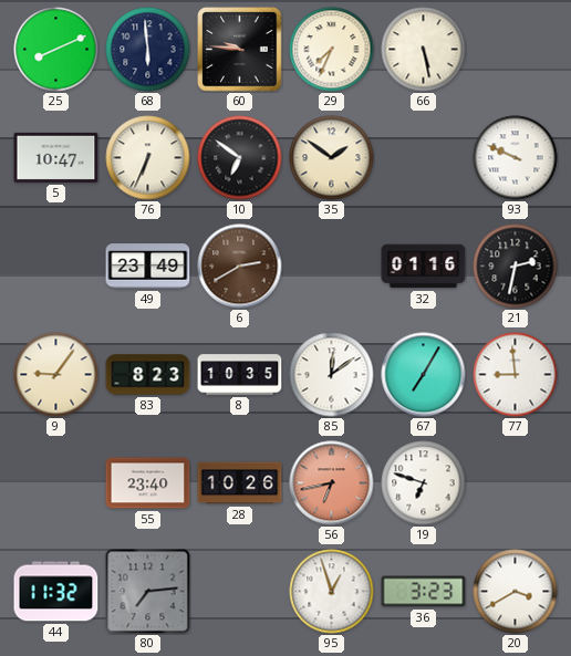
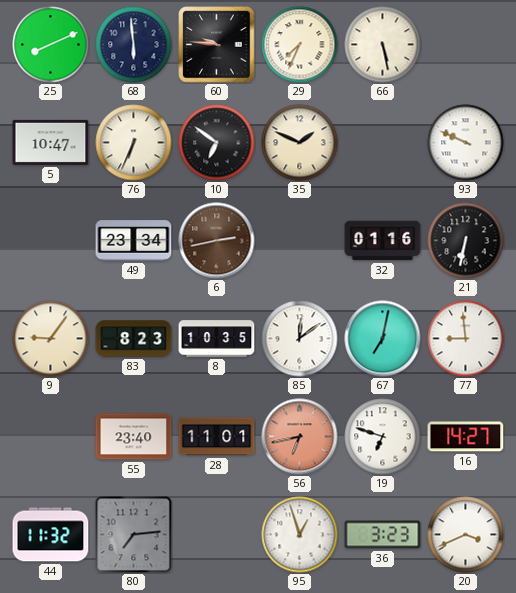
35: 1:51 -> 1:49 (300, 143)
49: 23:49 -> 23:34 (134, 241)
6: 2:40 -> 2:43 (217, 241)
21: 2:32 -> 6:32 (466, 241)
67: 7:05 -> 7:02 (383, 339)
28: 10:26 -> 11:01 (217, 437)
16: none -> 14:27 (466, 437)
20: 3:40 -> 3:41 (466, 535)
